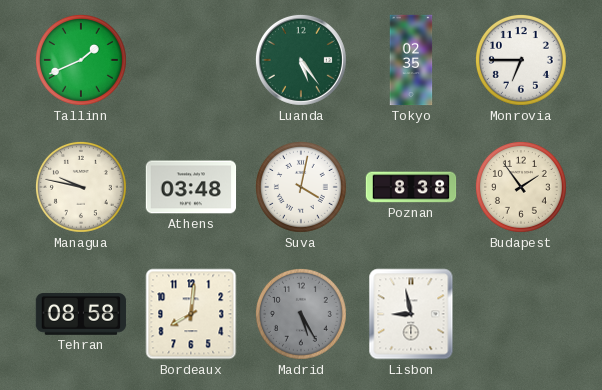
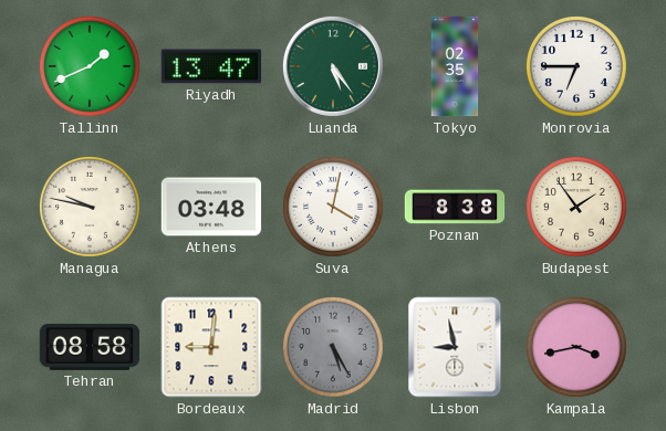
Riyadh: none -> 13:47 (211, 66)
Bordeaux: 8:01 -> 9:01 (211, 347)
Kampala: none -> 3:43 (576, 347)
